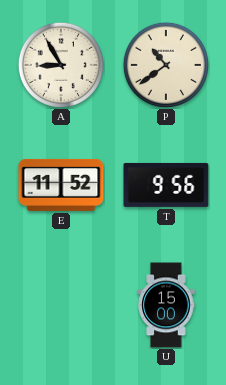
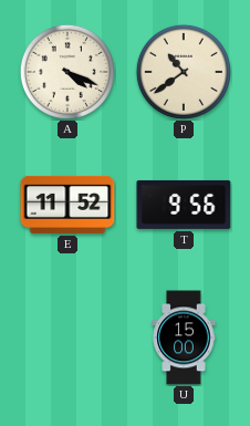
A: 8:55 -> 4:19 (67, 72)
